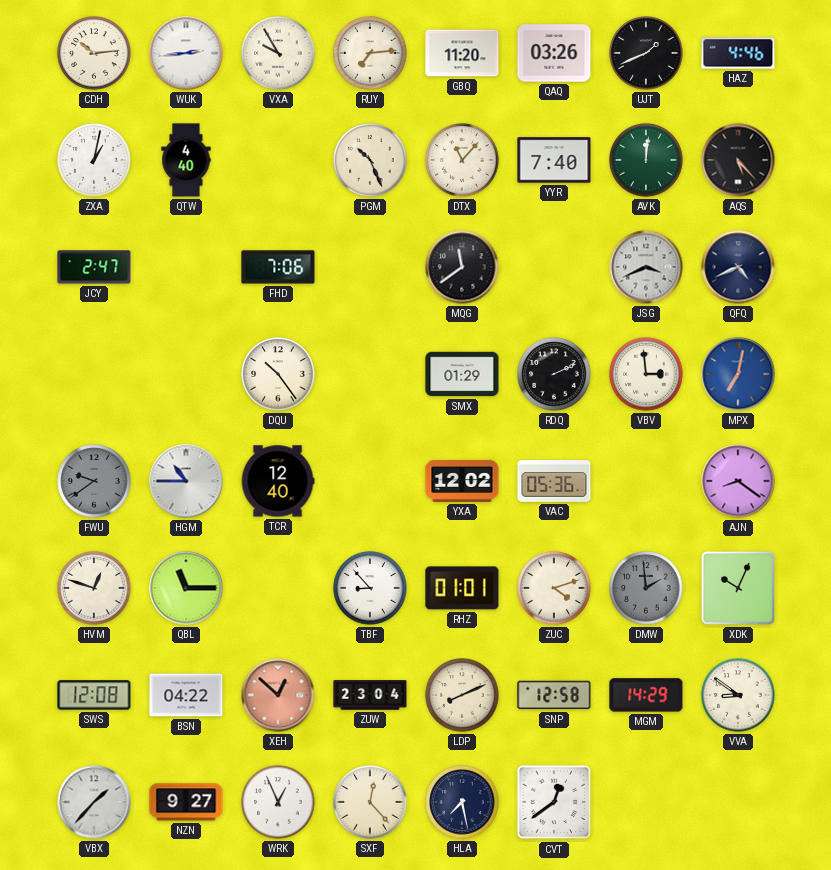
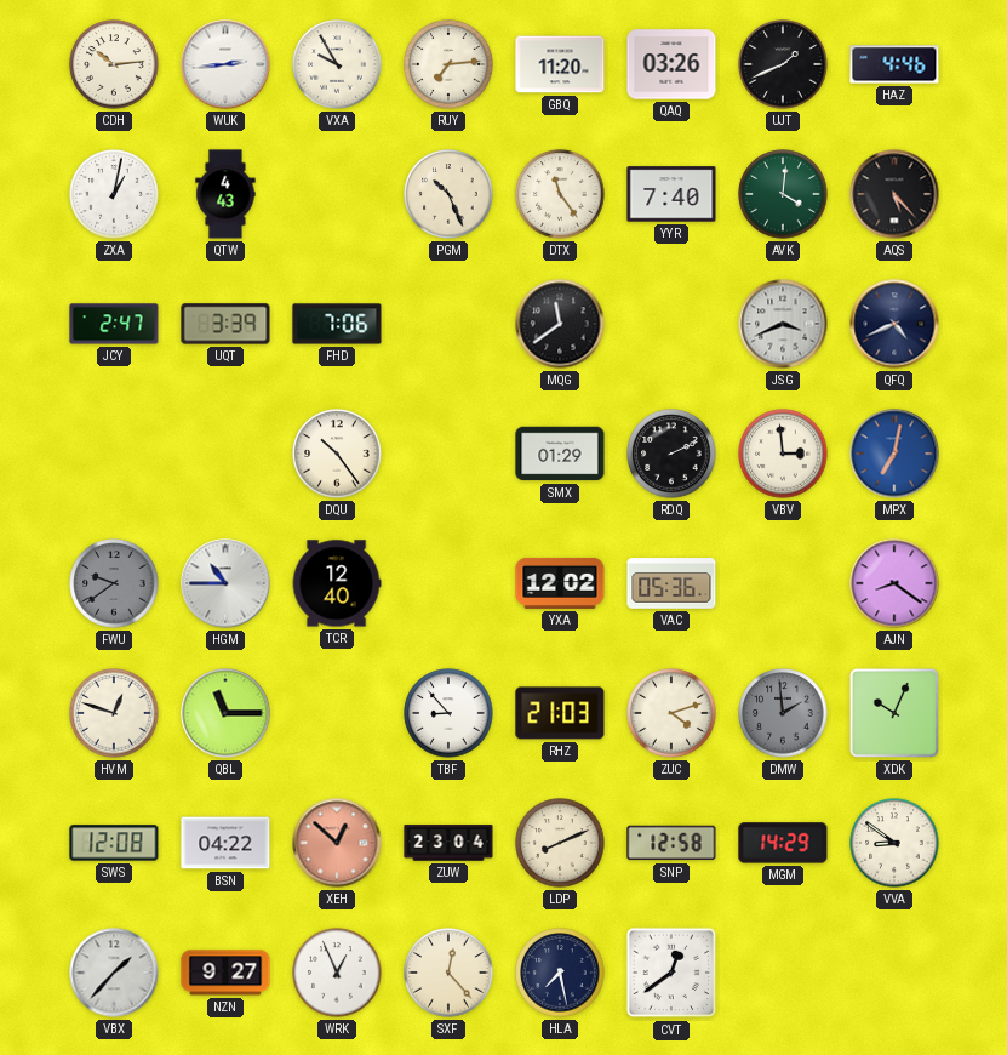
QTW: 4:40 -> 4:43 (225, 194)
DTX: 11:07 -> 11:24 (560, 194)
AVK: 12:01 -> 4:01 (783, 194)
UQT: none -> 3:39 (225, 324)
RHZ: 01:01 -> 21:03 (560, 713)
